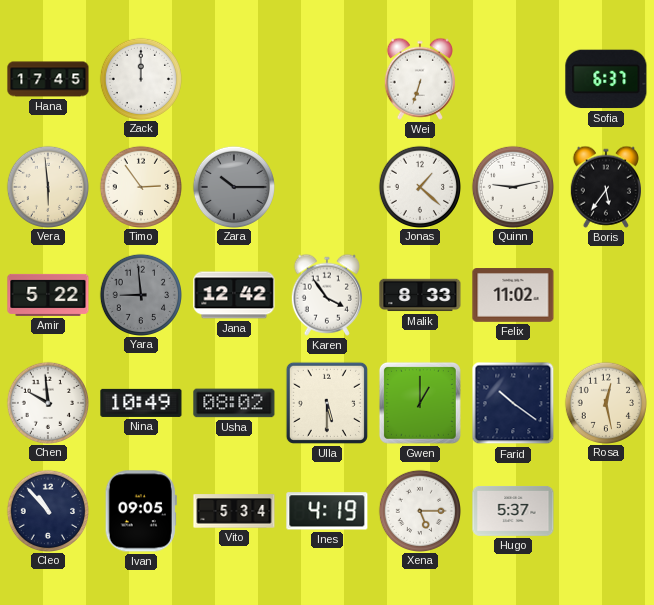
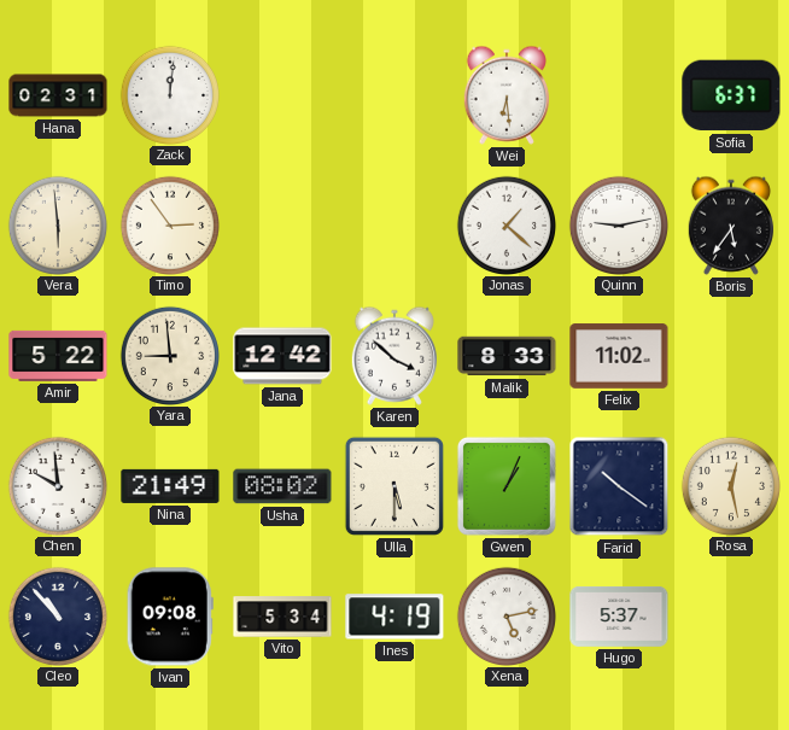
Hana: 17:45 -> 02:31 (58, 95)
Zack: 12:00 -> 12:01 (169, 94)
Wei: 6:33 -> 6:29 (507, 95)
Zara: 10:15 -> none (233, 186)
Yara dial: grey -> cream (169, 355)
Karen: 3:54 -> 3:52 (394, 356)
Nina: 10:49 -> 21:49 (170, 486)
Gwen: 1:00 -> 1:04 (507, 486)
Ivan: 09:05 -> 09:08 (170, 617)
Xena: 5:15 -> 5:13 (505, 615)
